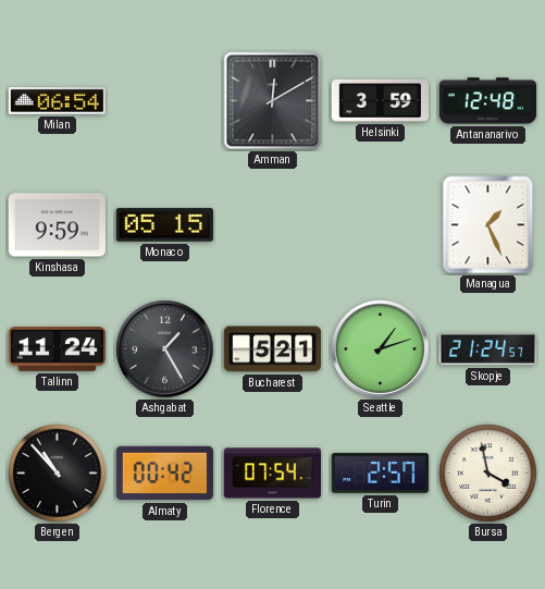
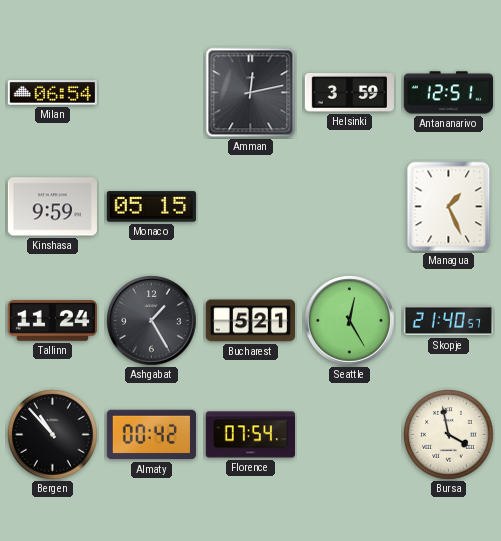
Amman: 12:10 -> 12:13 (251, 93)
Antananarivo: 12:48 -> 12:51 (448, 93)
Seattle: 1:12 -> 12:25 (350, 321)
Skopje: 21:24 -> 21:40 (448, 321)
Turin: 2:57 -> none (380, 474)
